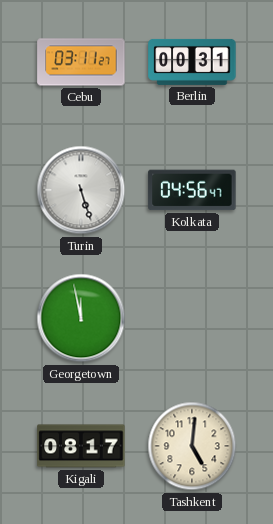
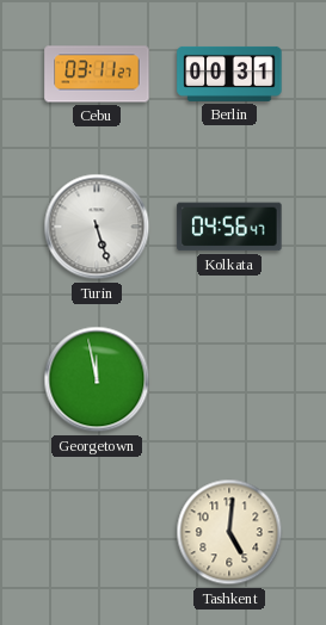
Kigali: 08:17 -> none (81, 446)
